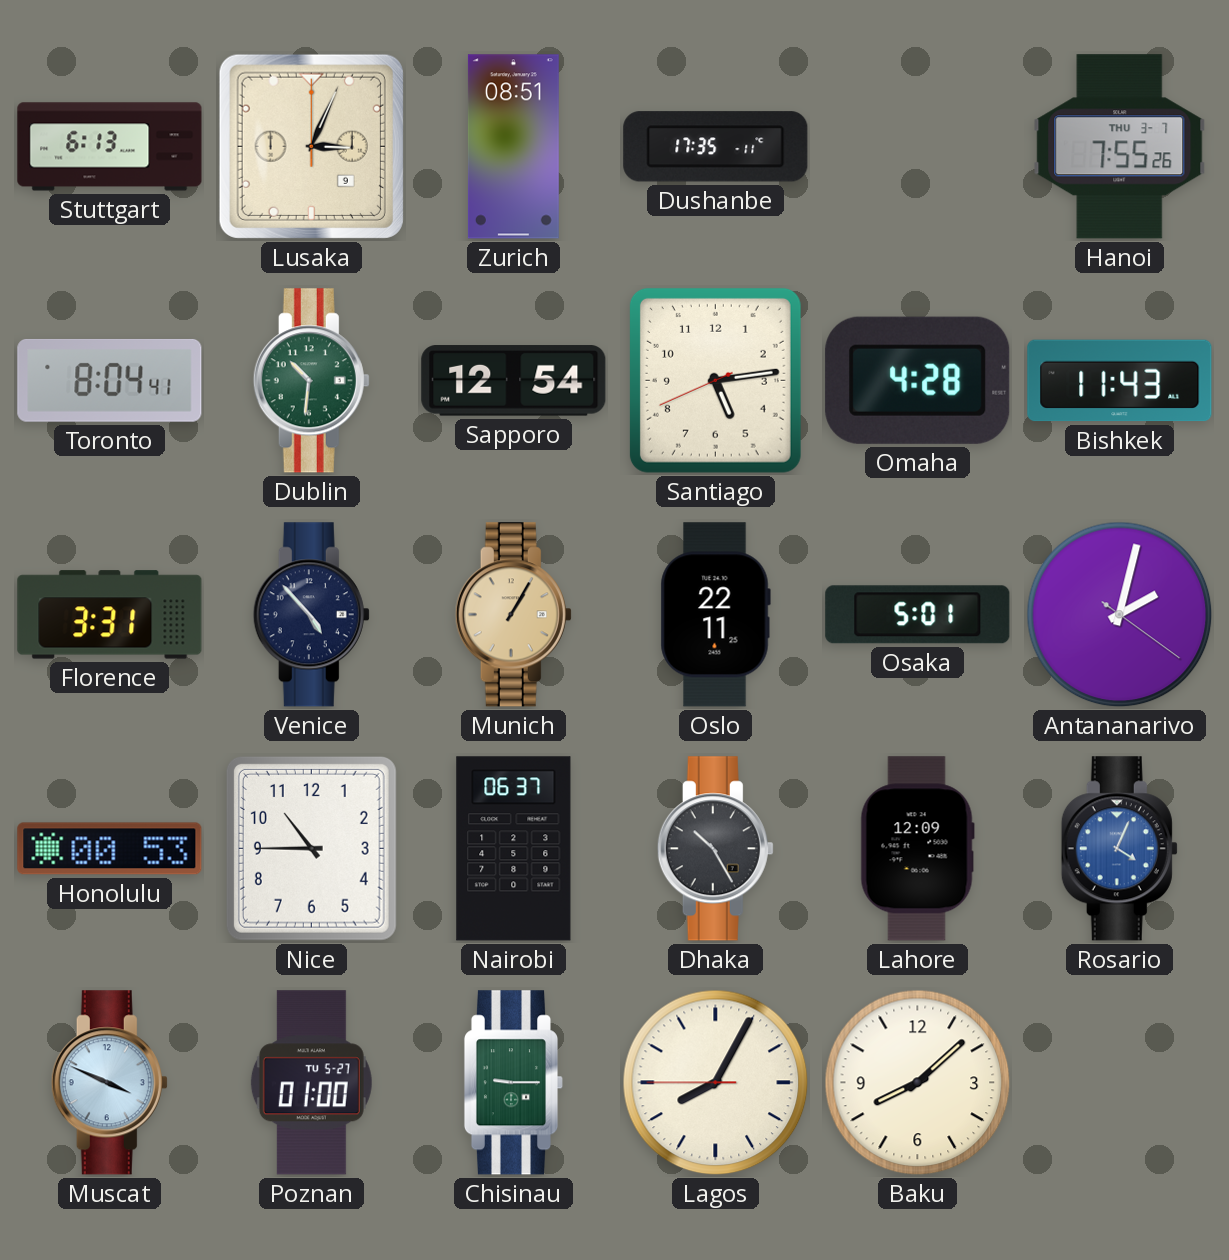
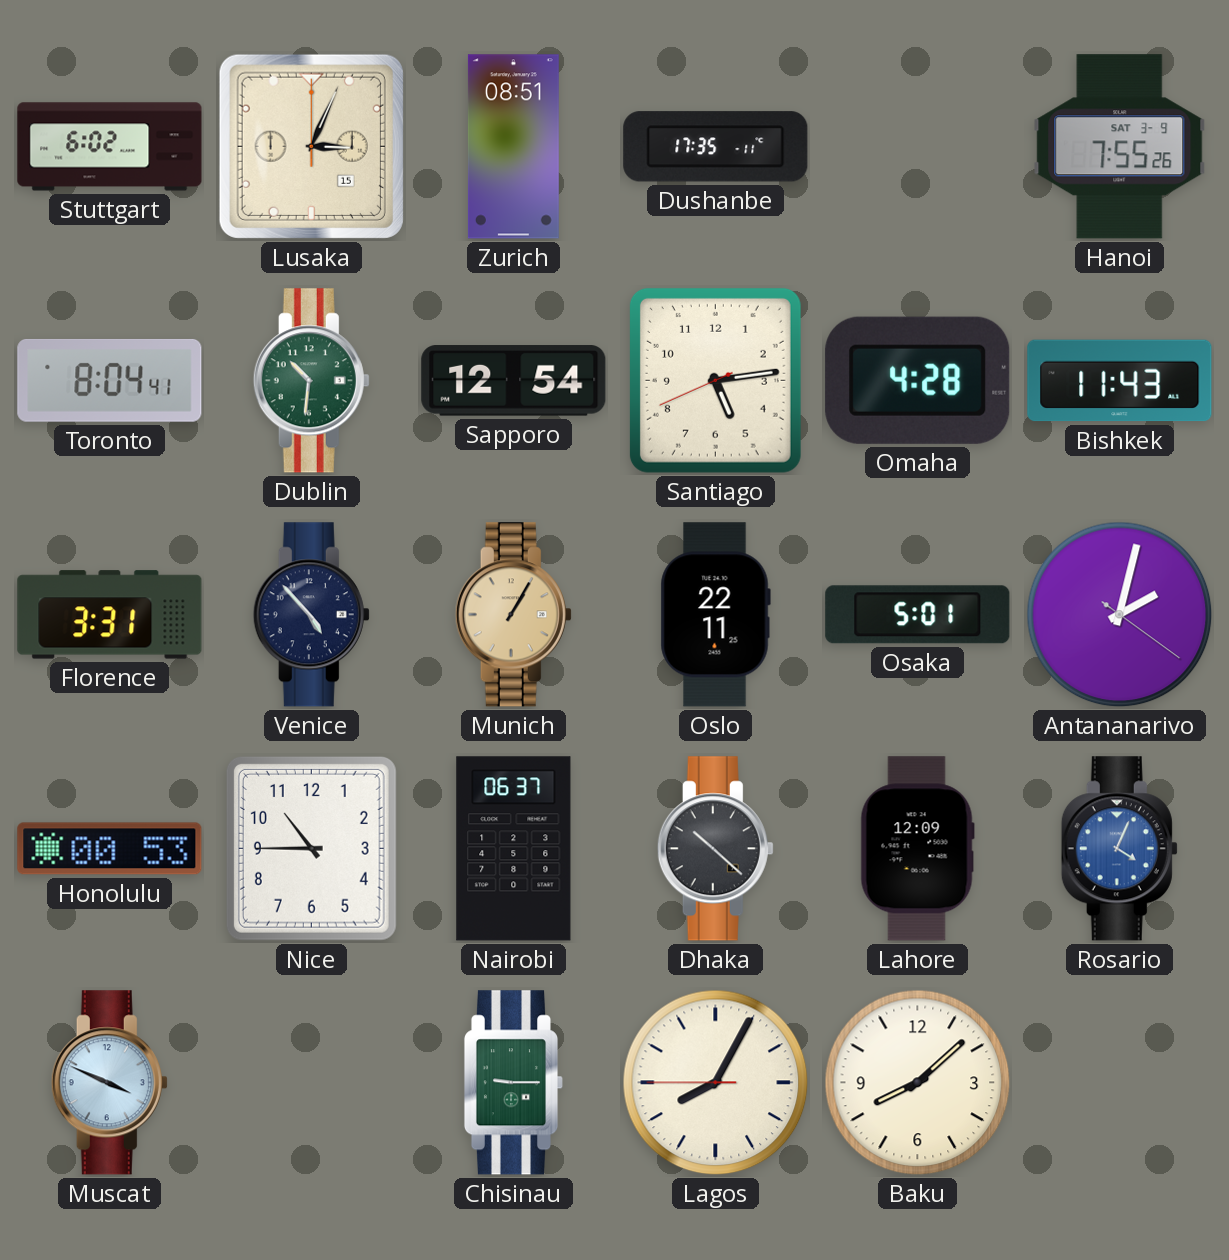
Stuttgart: 6:13 -> 6:02 (110, 147)
Lusaka date: 9 -> 15 (311, 146)
Hanoi date: THU 3-7 -> SAT 3-9 (1120, 147)
Dhaka: 10:25 -> 10:22 (715, 849)
Poznan: 01:00 -> none (311, 1083)
